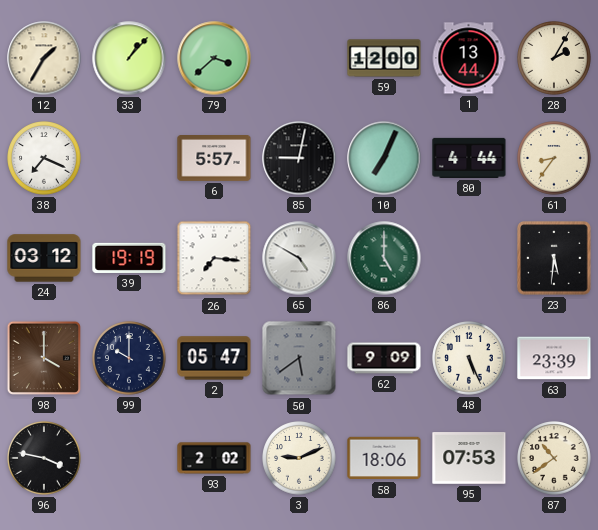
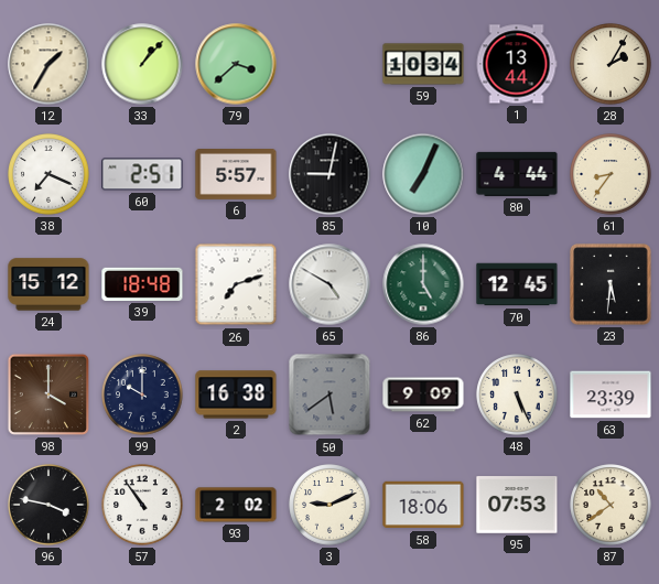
59: 12:00 -> 10:34 (423, 64)
60: none -> 2:51 (142, 174)
24: 03:12 -> 15:12 (48, 284)
39: 19:19 -> 18:48 (142, 284)
26: 7:16 -> 7:12 (236, 284)
70: none -> 12:45 (517, 284)
2: 05:47 -> 16:38 (236, 394)
57: none -> 10:54 (142, 505)
